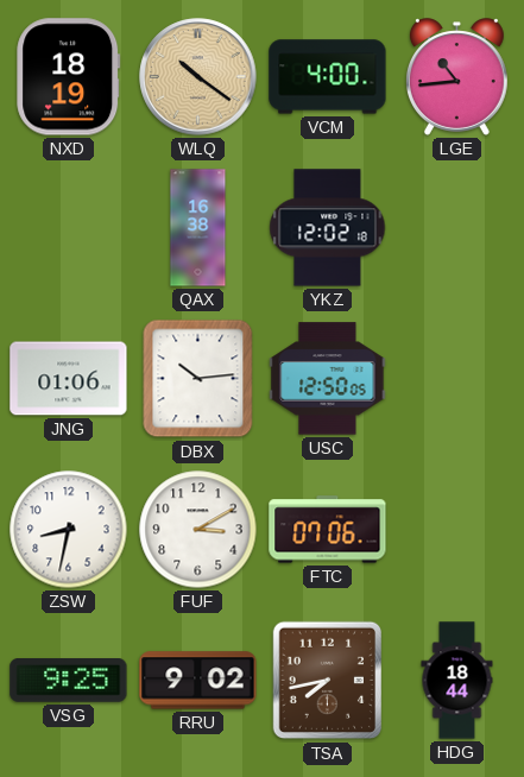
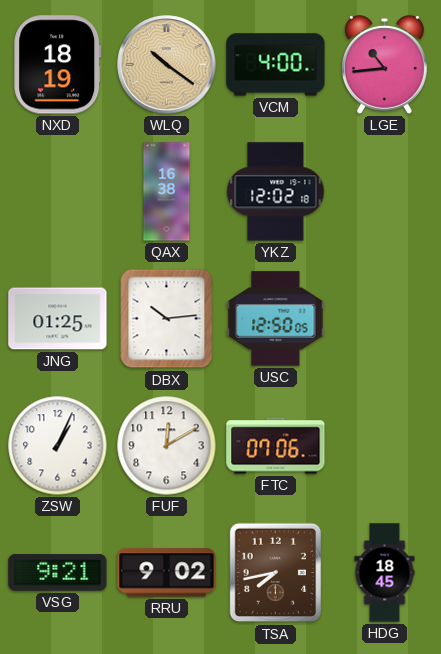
JNG: 01:06 -> 01:25 (58, 319)
ZSW: 8:32 -> 1:04 (58, 446)
FUF: 3:10 -> 12:10 (167, 446)
VSG: 9:25 -> 9:21 (58, 573)
HDG: 18:44 -> 18:45 (385, 573)
